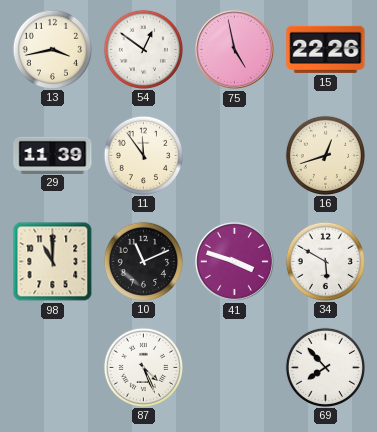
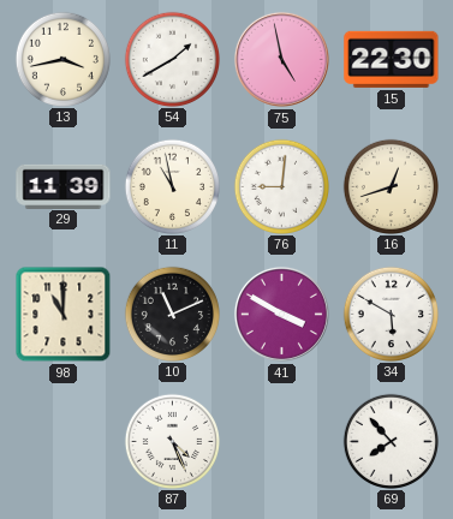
54: 12:51 -> 1:40 (172, 59)
15: 22:26 -> 22:30 (392, 59)
11: 11:54 -> 10:58 (172, 186)
76: none -> 9:01 (281, 186)
41: 3:48 -> 3:50 (281, 314)
